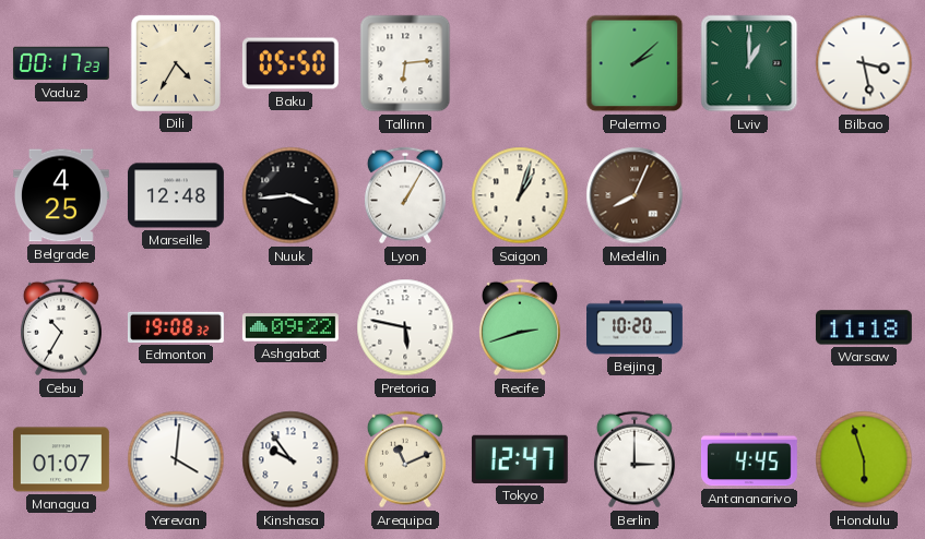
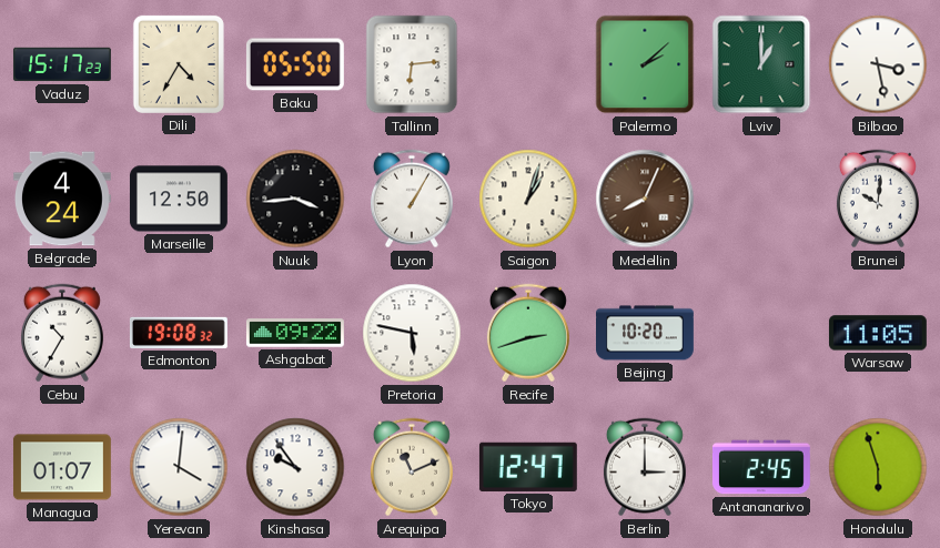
Vaduz: 00:17 -> 15:17 (62, 64)
Belgrade: 4:25 -> 4:24 (62, 199)
Marseille: 12:48 -> 12:50 (179, 199)
Brunei: none -> 10:01 (878, 199)
Warsaw: 11:18 -> 11:05 (878, 333)
Antananarivo: 4:45 -> 2:45 (761, 467)
